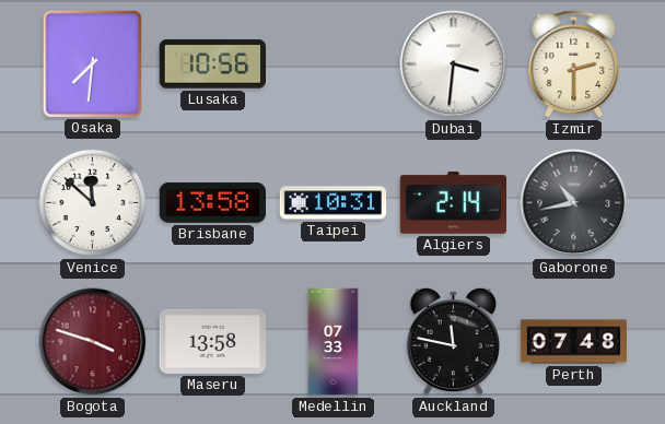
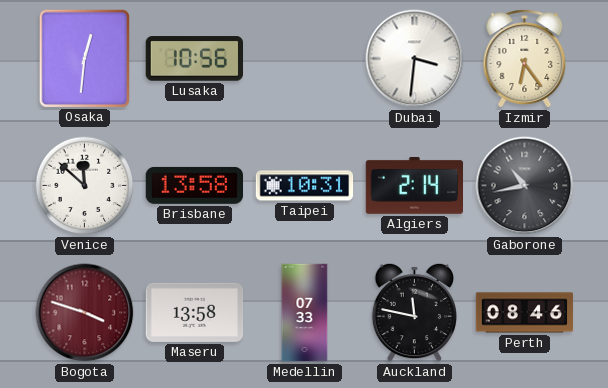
Osaka: 7:31 -> 12:31 (84, 58)
Izmir: 2:30 -> 6:24 (525, 59)
Perth: 07:48 -> 08:46 (525, 313)
